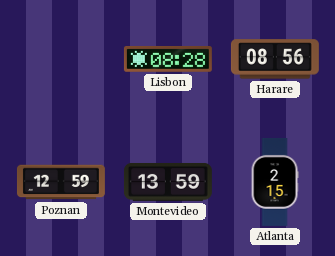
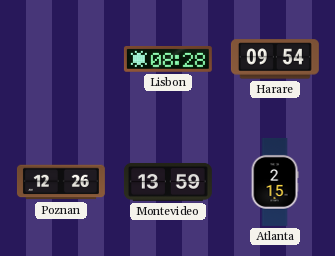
Harare: 08:56 -> 09:54 (275, 59)
Poznan: 12:59 -> 12:26 (61, 182)
